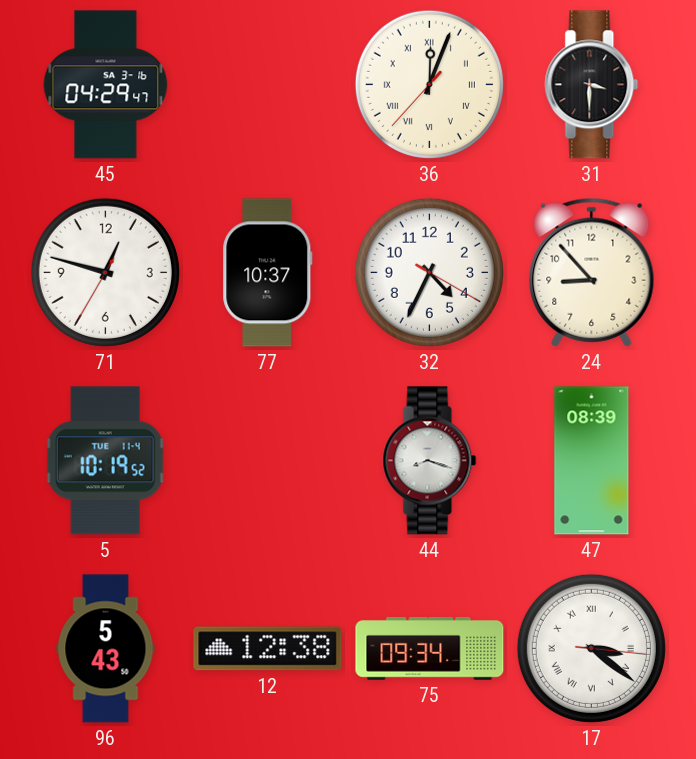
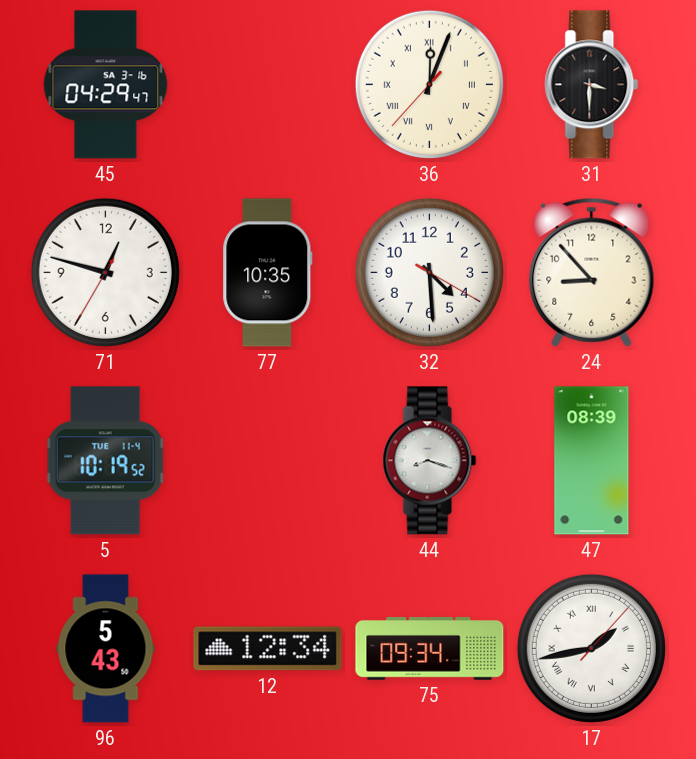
77: 10:37 -> 10:35 (268, 273)
32: 4:34 -> 4:29 (429, 272)
12: 12:38 -> 12:34 (268, 649)
17: 3:21 -> 1:43 (591, 648)
